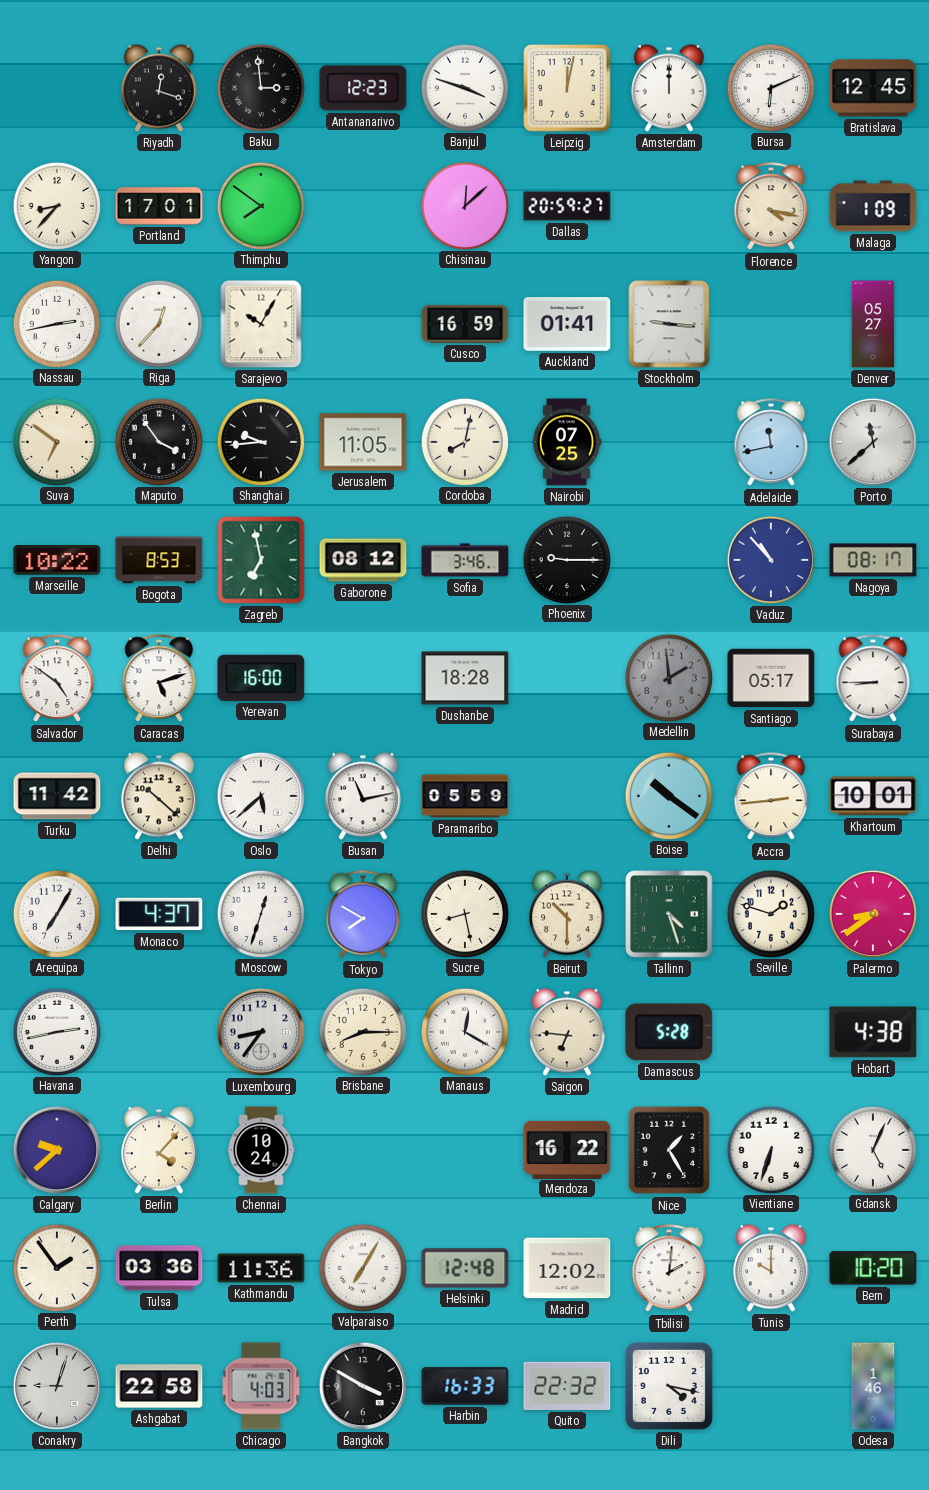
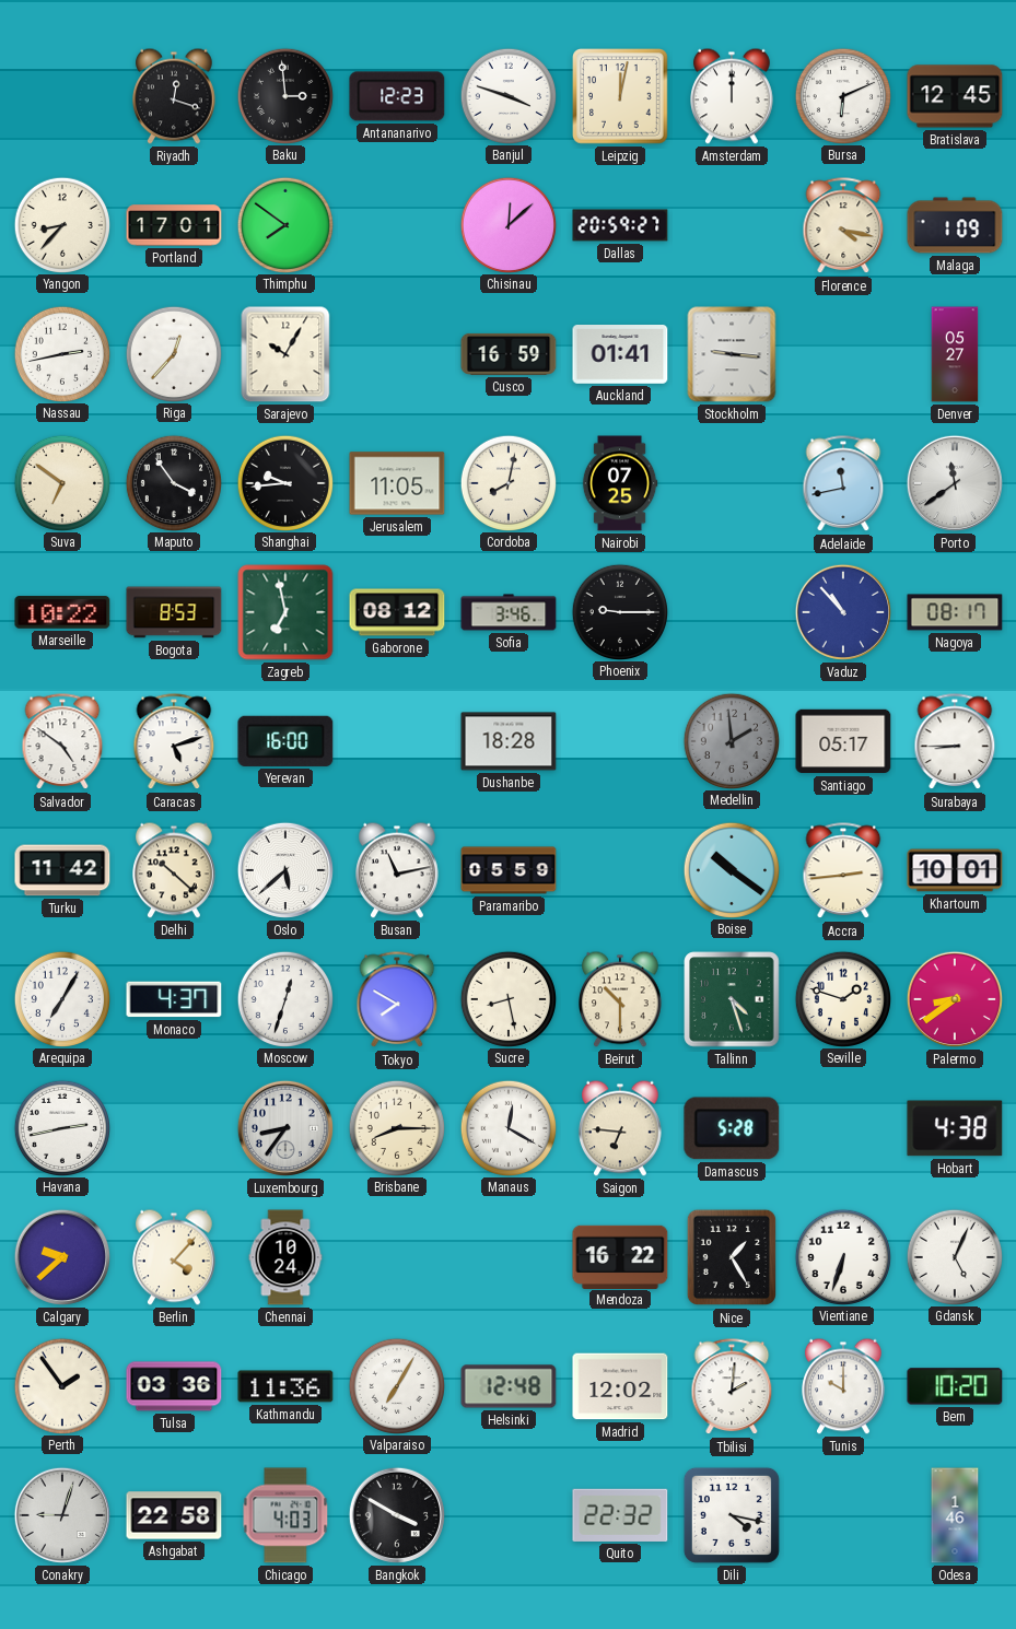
Porto: 11:38 -> 11:39 (955, 483)
Harbin: 16:33 -> none (465, 1386)
